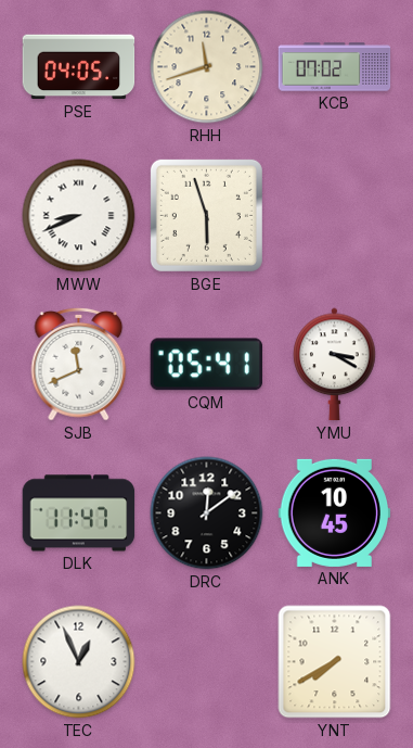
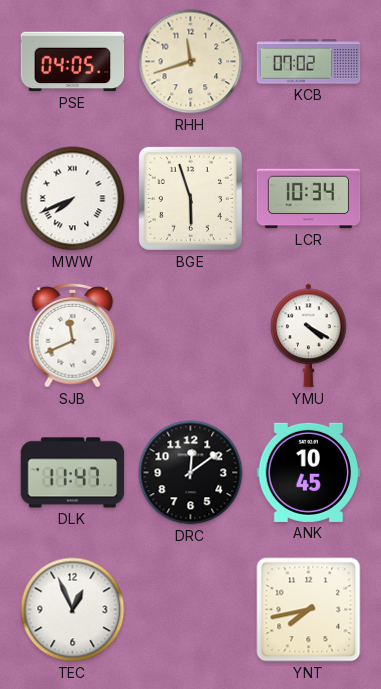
MWW: 8:41 -> 7:41 (73, 199)
LCR: none -> 10:34 (309, 199)
CQM: 05:41 -> none (206, 365)
YMU: 3:20 -> 4:20 (309, 336)
YNT: 7:40 -> 7:43 (309, 610)
